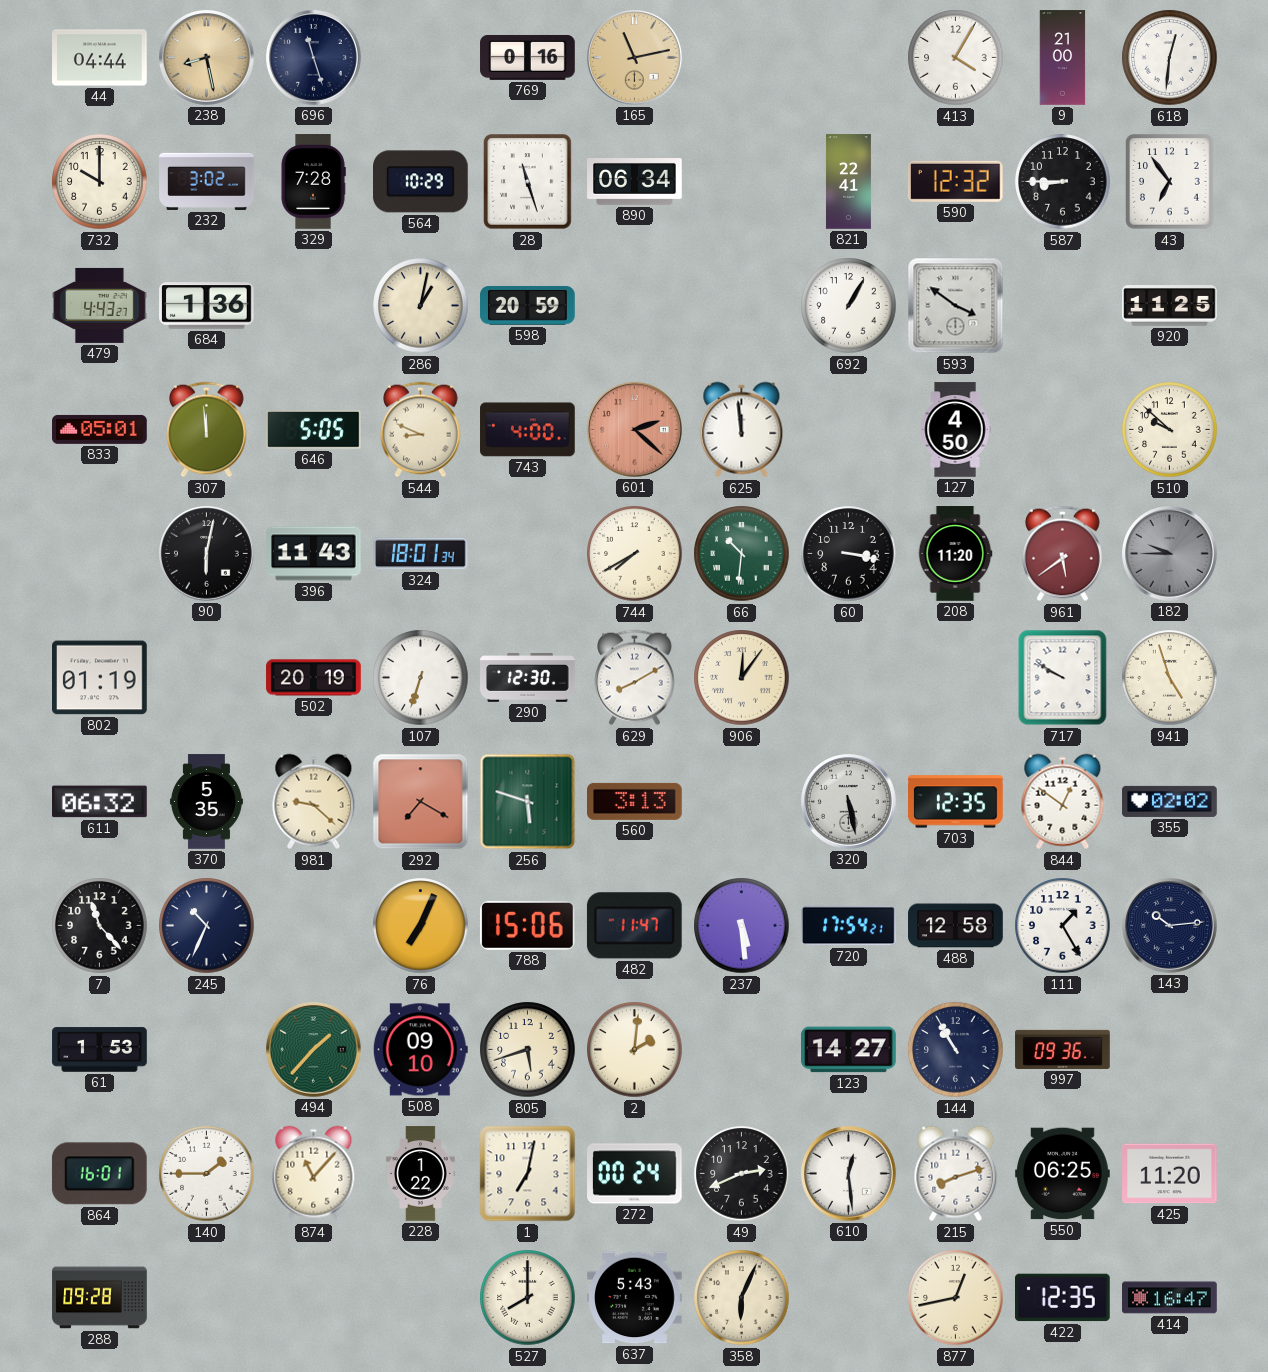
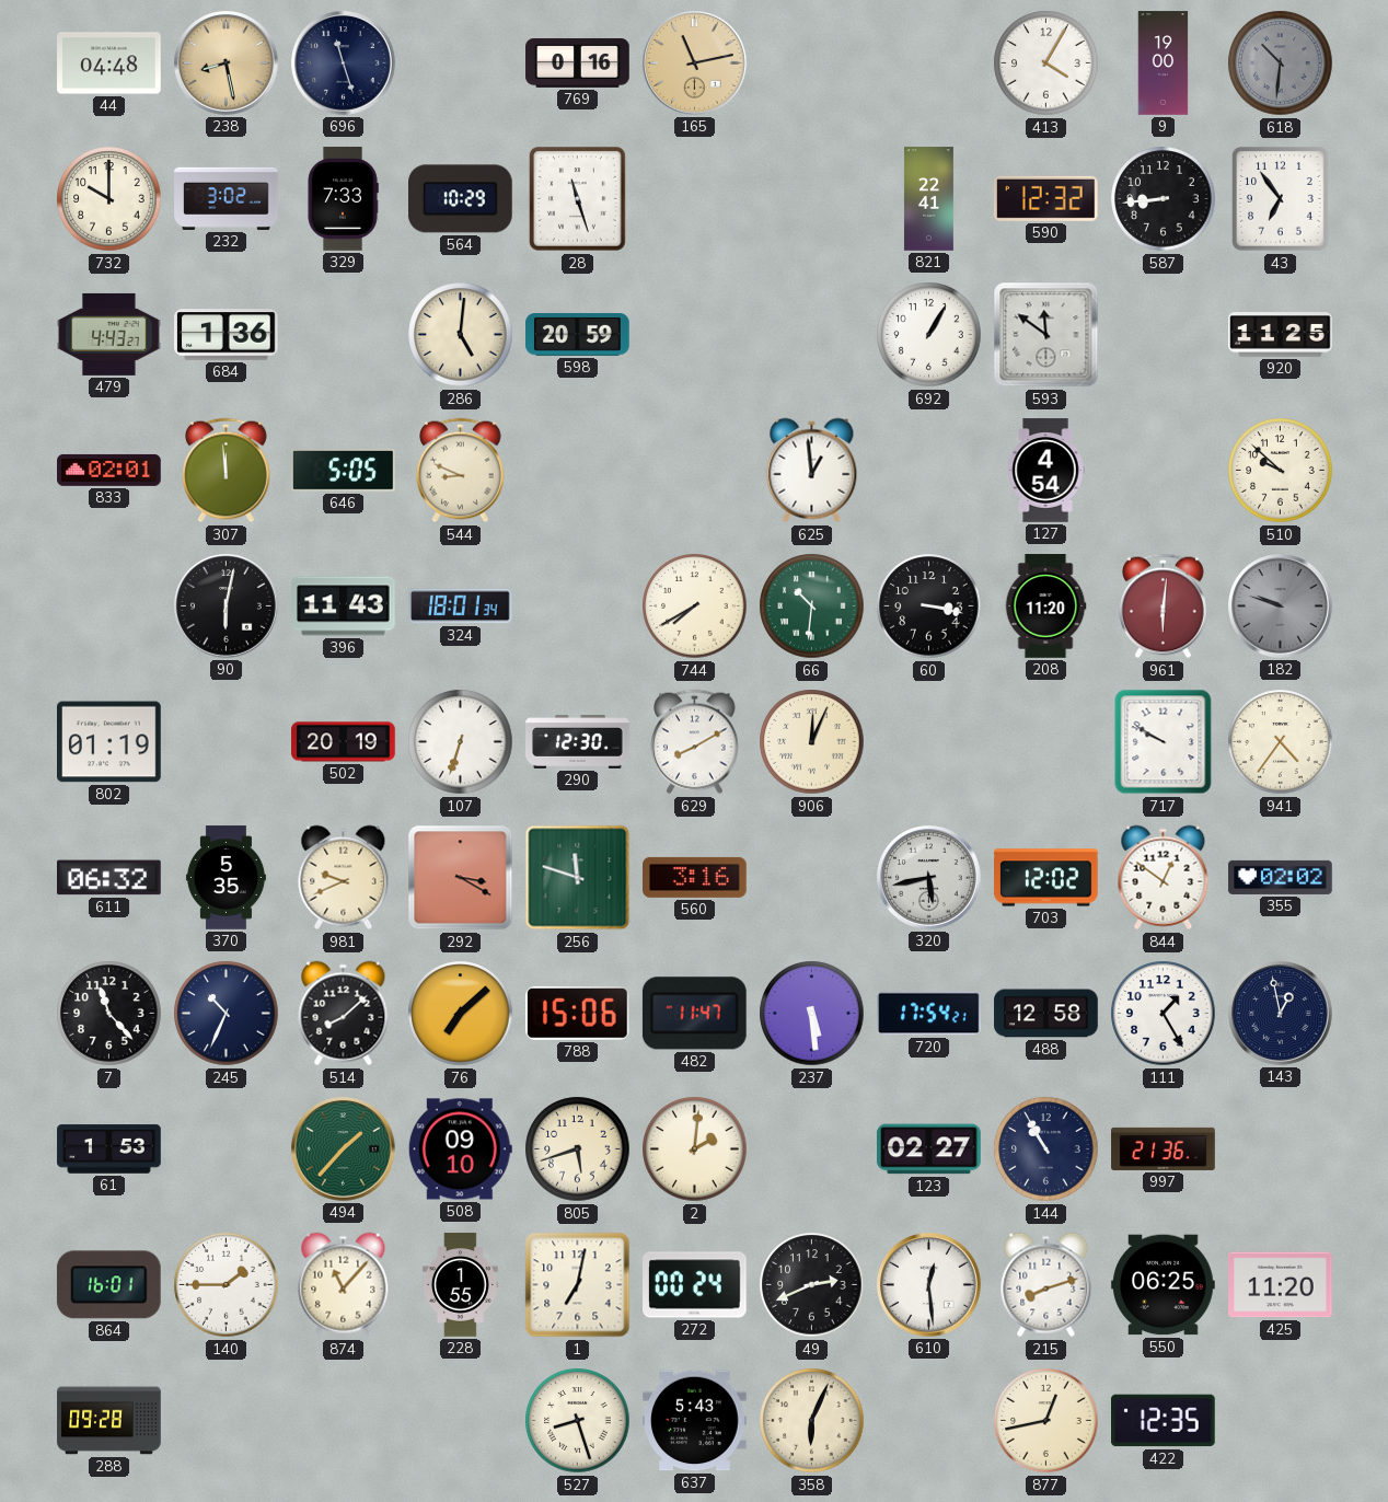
44: 04:44 -> 04:48 (109, 63)
9: 21:00 -> 19:00 (1164, 63)
618: 12:31 -> 10:31 (1281, 63)
618 dial: white -> grey (1281, 63)
329: 7:28 -> 7:33 (343, 199)
890: 06:34 -> none (635, 182)
587: 8:45 -> 8:44 (1164, 199)
286: 1:02 -> 5:01 (461, 335)
593: 3:51 -> 11:51 (1046, 335)
833: 05:01 -> 02:01 (109, 470)
743: 4:00 -> none (528, 430)
601: 2:22 -> none (635, 430)
625: 11:59 -> 12:59 (812, 471)
127: 4:50 -> 4:54 (1045, 471)
961: 5:39 -> 6:01 (1164, 606)
182: 9:45 -> 9:48 (1281, 606)
906: 12:06 -> 12:04 (812, 742)
941: 4:57 -> 4:36 (1281, 742)
981: 9:22 -> 9:41 (344, 878)
292: 7:20 -> 3:20 (461, 878)
256: 5:48 -> 11:48 (578, 878)
560: 3:13 -> 3:16 (695, 877)
320: 5:28 -> 5:43 (929, 878)
703: 12:35 -> 12:02 (1046, 878)
514: none -> 8:08 (344, 1014)
76: 7:04 -> 7:08 (461, 1014)
143: 10:14 -> 12:58 (1281, 1014)
123: 14:27 -> 02:27 (929, 1149)
997: 09:36 -> 21:36 (1164, 1148)
228: 1:22 -> 1:55 (461, 1285)
527: 8:00 -> 8:27 (578, 1421)
414: 16:47 -> none (1170, 1298)
